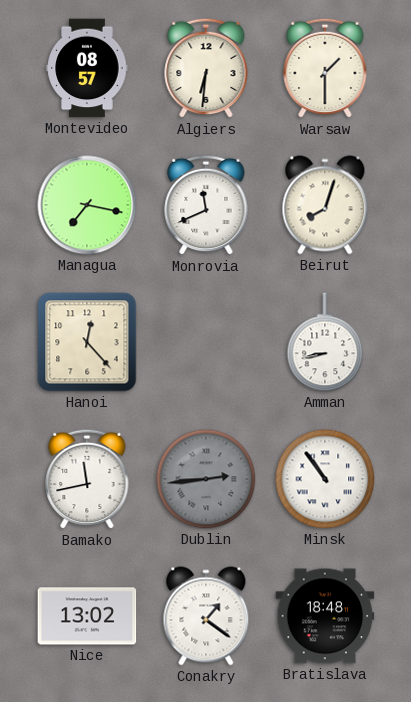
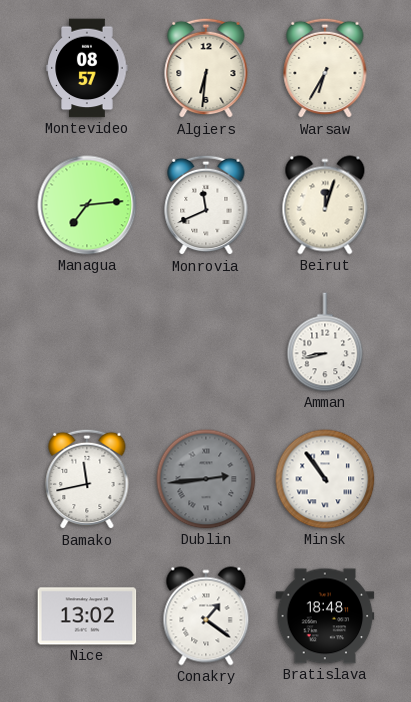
Warsaw: 1:30 -> 6:35 (325, 68)
Managua: 7:17 -> 7:14 (87, 205)
Beirut: 8:03 -> 12:03 (325, 205)
Hanoi: 12:23 -> none (87, 342)
